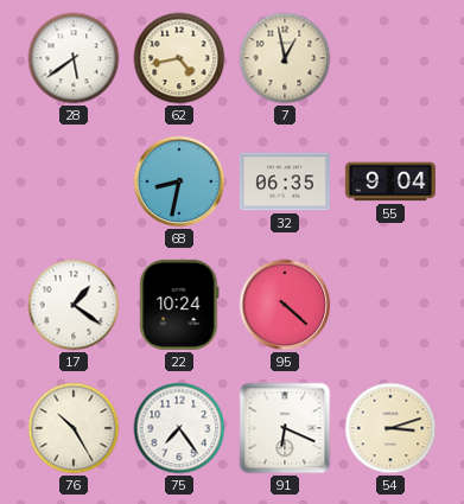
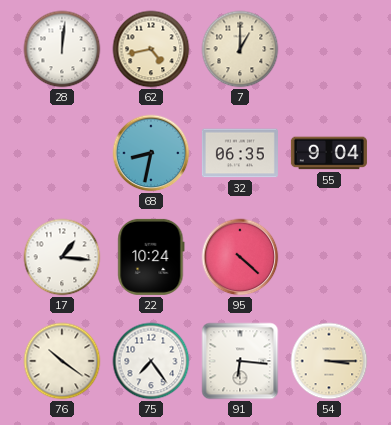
28: 5:39 -> 12:01 (62, 49)
7: 12:58 -> 1:00 (240, 49)
17: 1:21 -> 1:16 (62, 257)
76: 10:25 -> 10:21 (62, 361)
91: 6:19 -> 6:16 (240, 361)
54: 3:12 -> 3:15 (329, 361)
